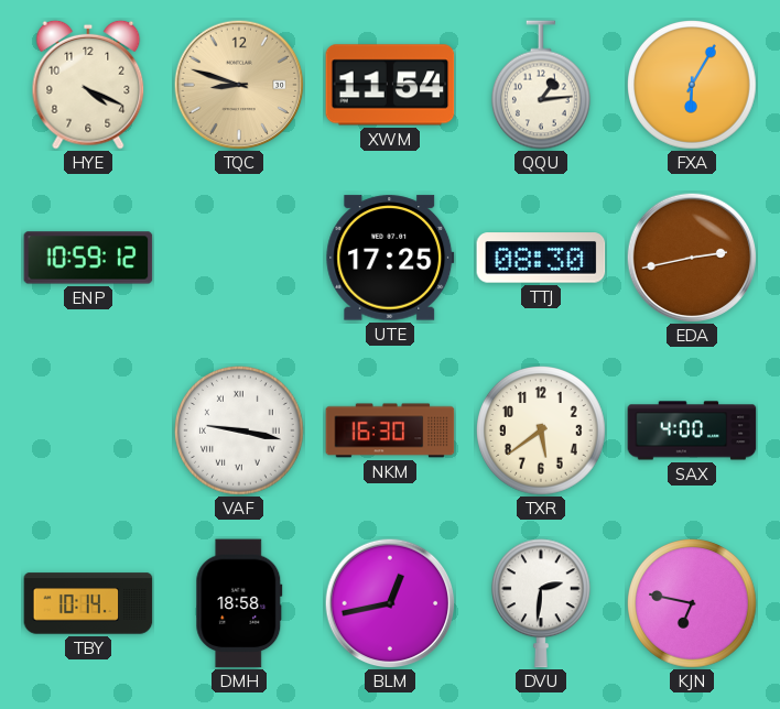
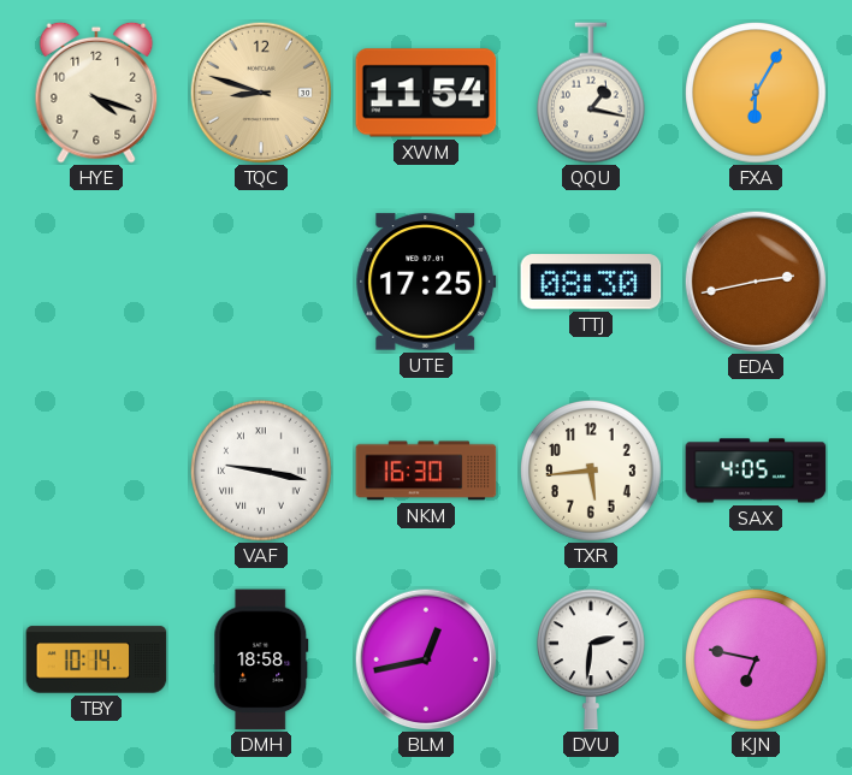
HYE: 4:19 -> 4:18 (96, 93)
QQU: 1:14 -> 1:17 (591, 93)
ENP: 10:59 -> none (88, 258)
TXR: 5:39 -> 5:44 (592, 472)
SAX: 4:00 -> 4:05 (756, 471)
